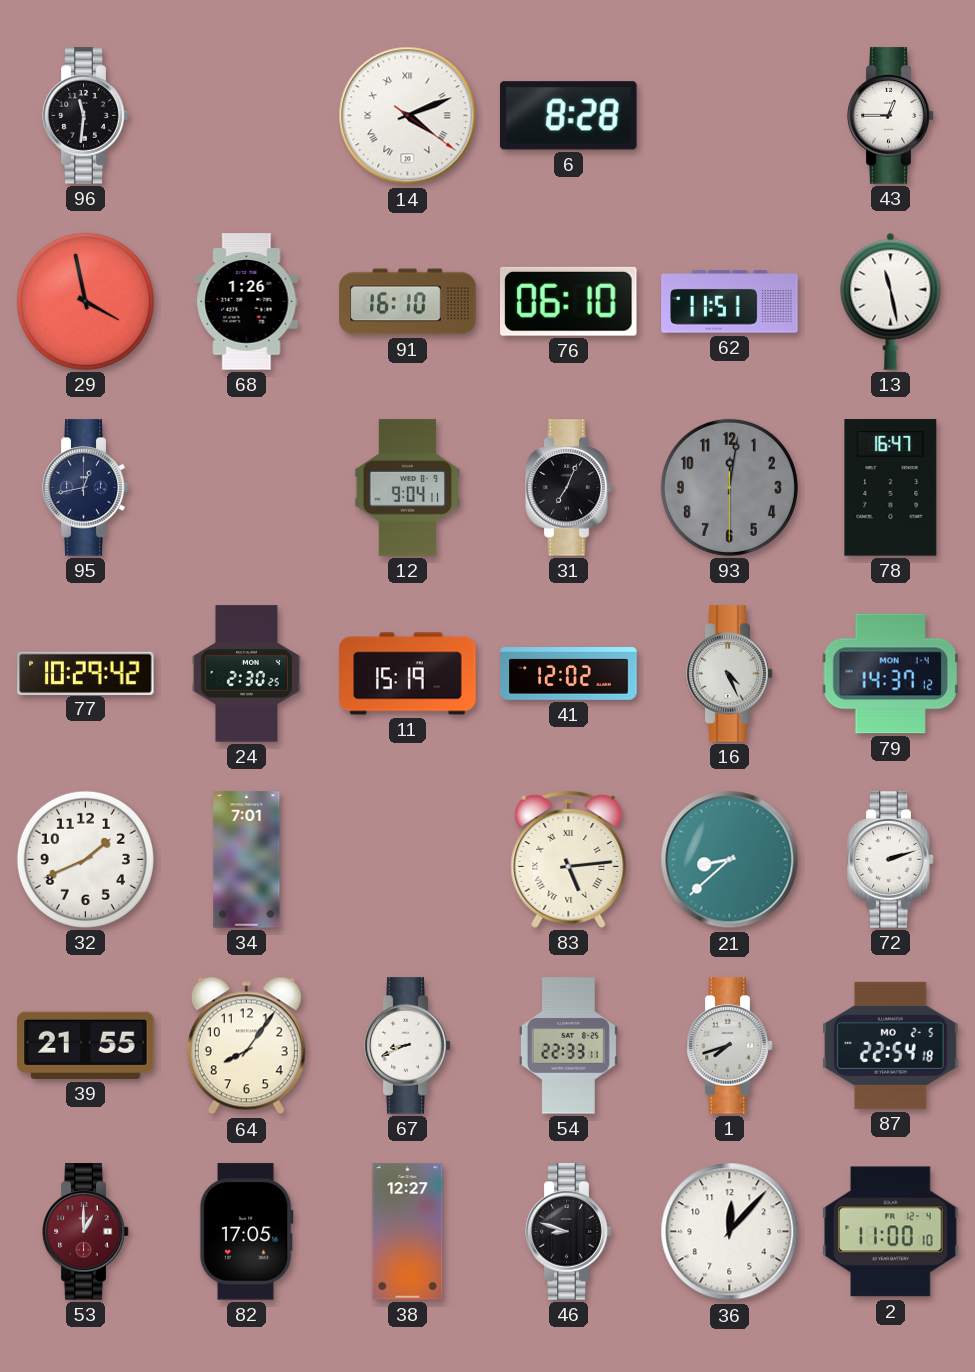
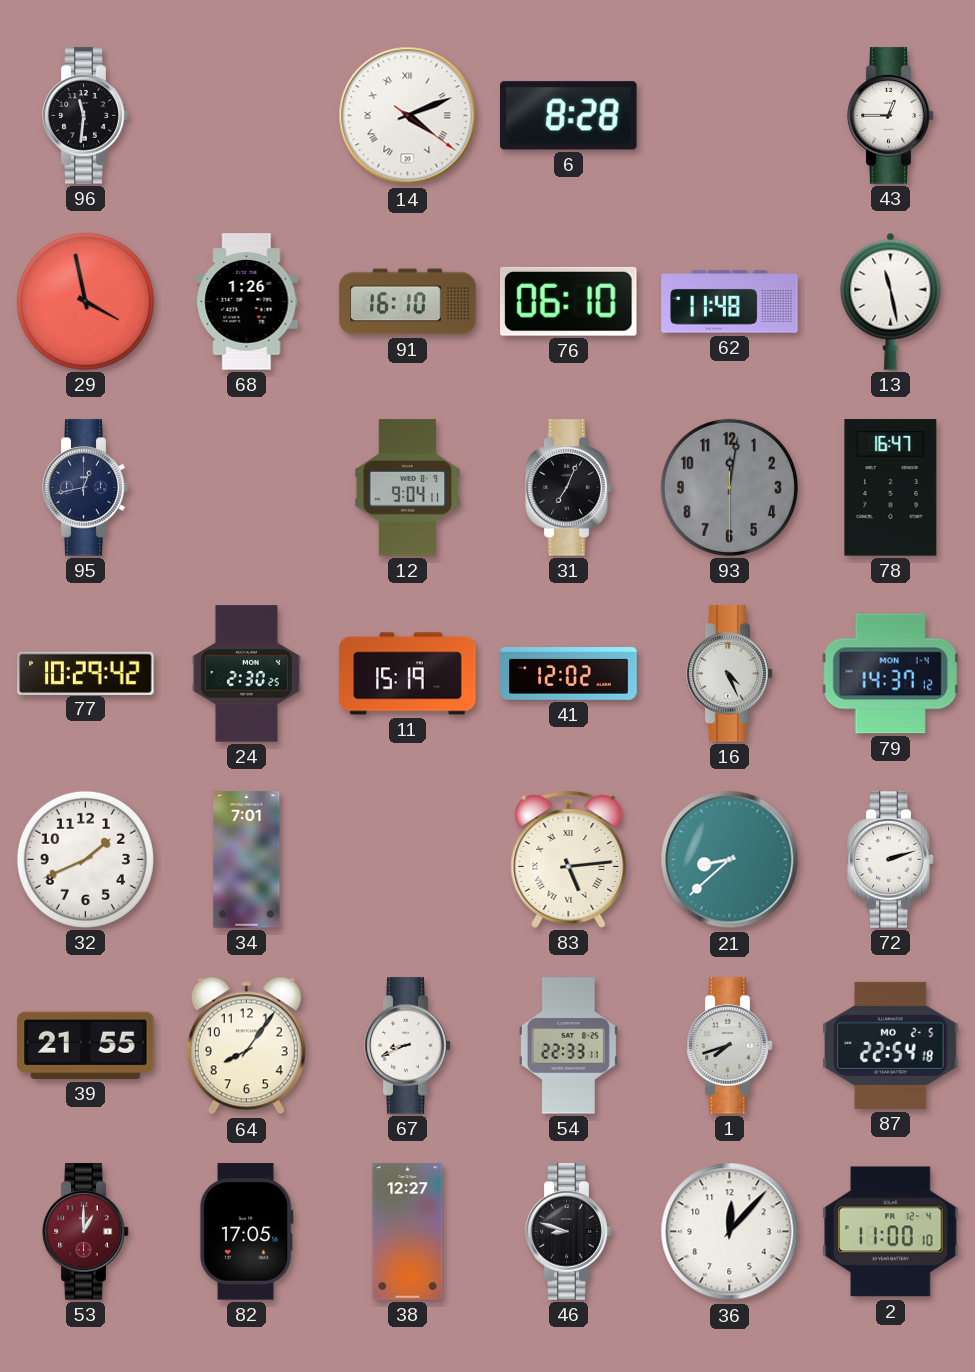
62: 11:51 -> 11:48 (730, 302)
